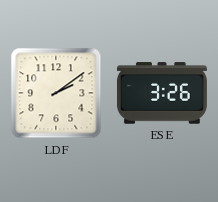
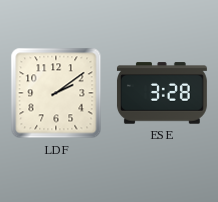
ESE: 3:26 -> 3:28 (162, 93)
